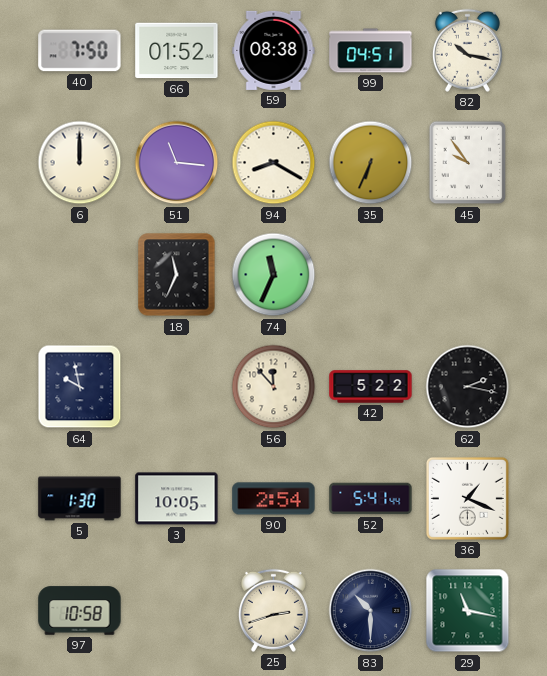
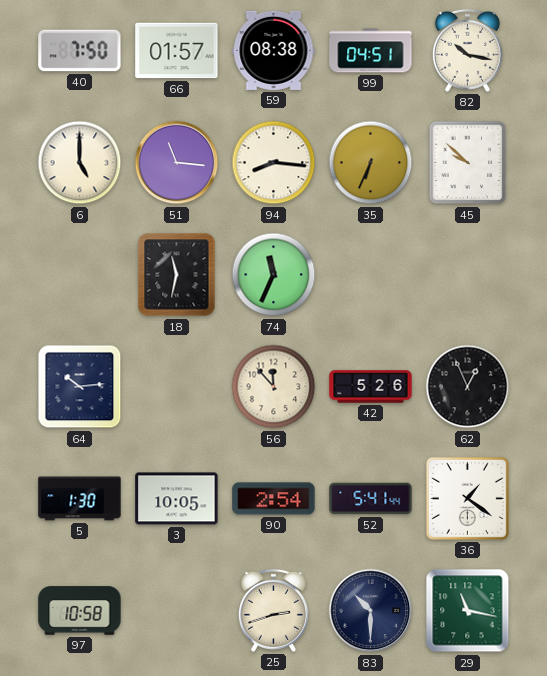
66: 01:52 -> 01:57 (177, 51)
6: 12:00 -> 5:00 (80, 163)
94: 8:20 -> 8:16 (274, 163)
45: 9:54 -> 9:52 (468, 163)
18: 11:34 -> 11:32 (177, 275)
64: 9:58 -> 10:14 (80, 387)
42: 5:22 -> 5:26 (371, 387)
62: 2:17 -> 12:56 (468, 387)
36: 1:19 -> 1:21 (467, 498)
